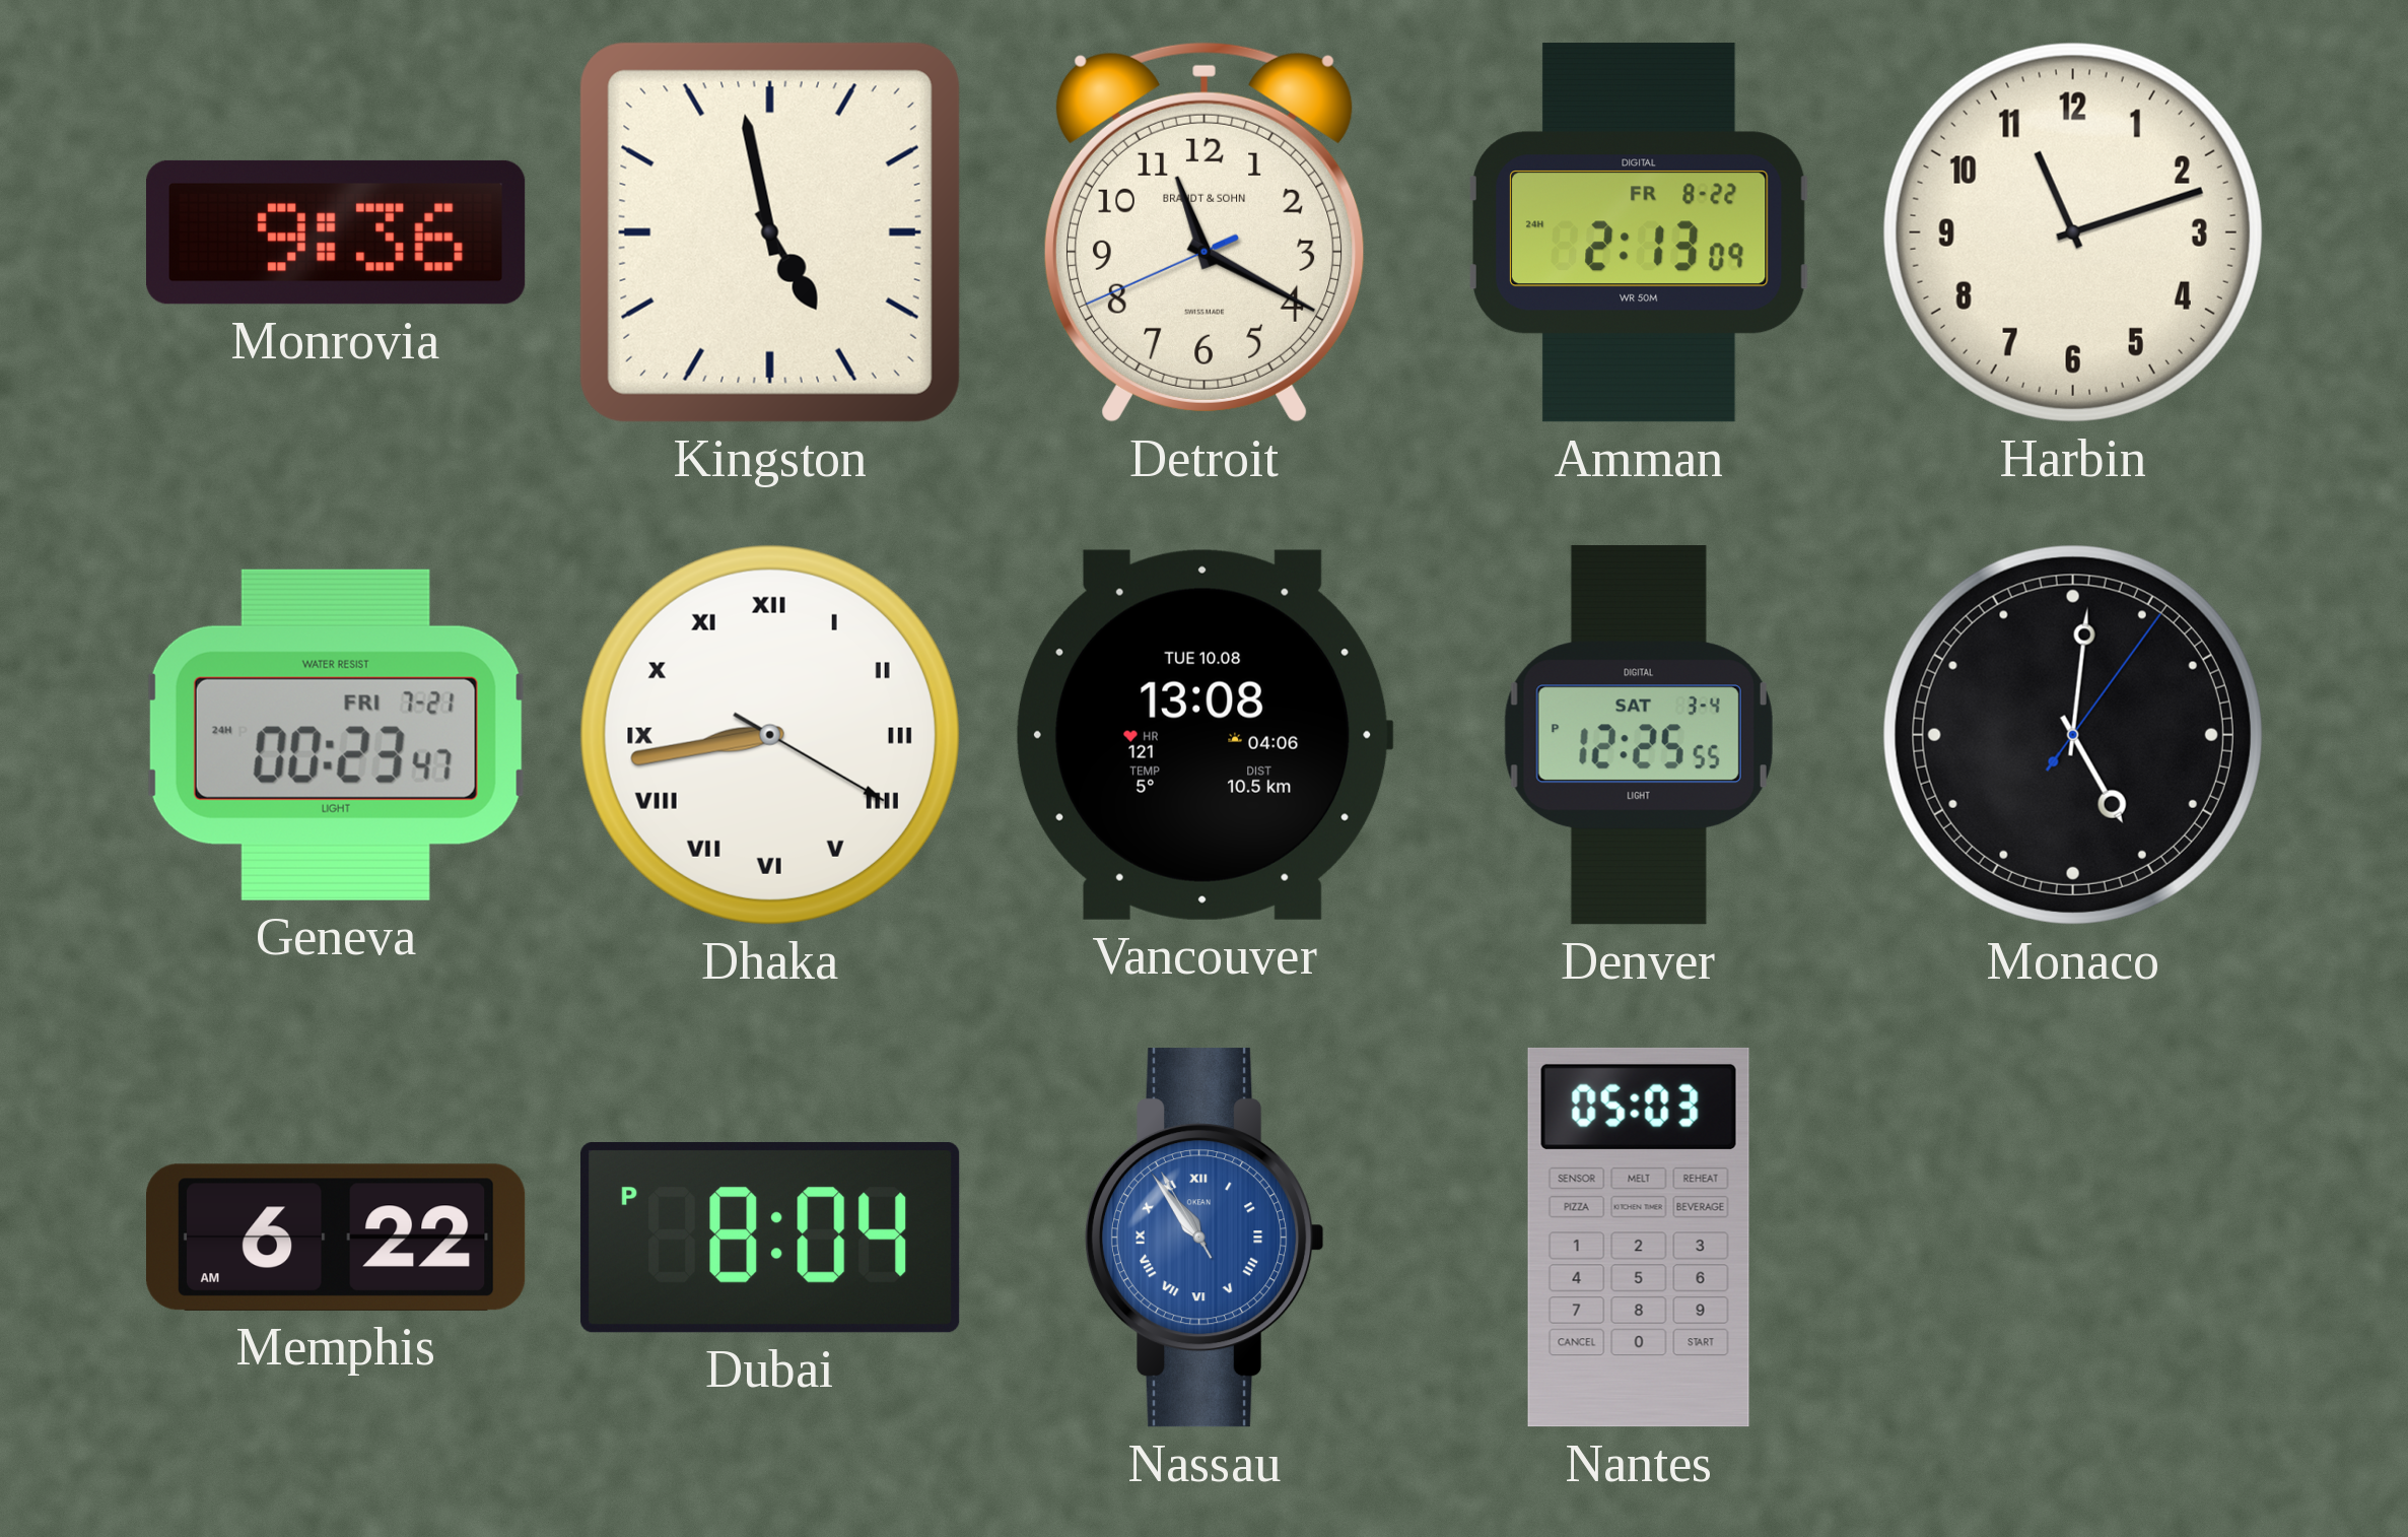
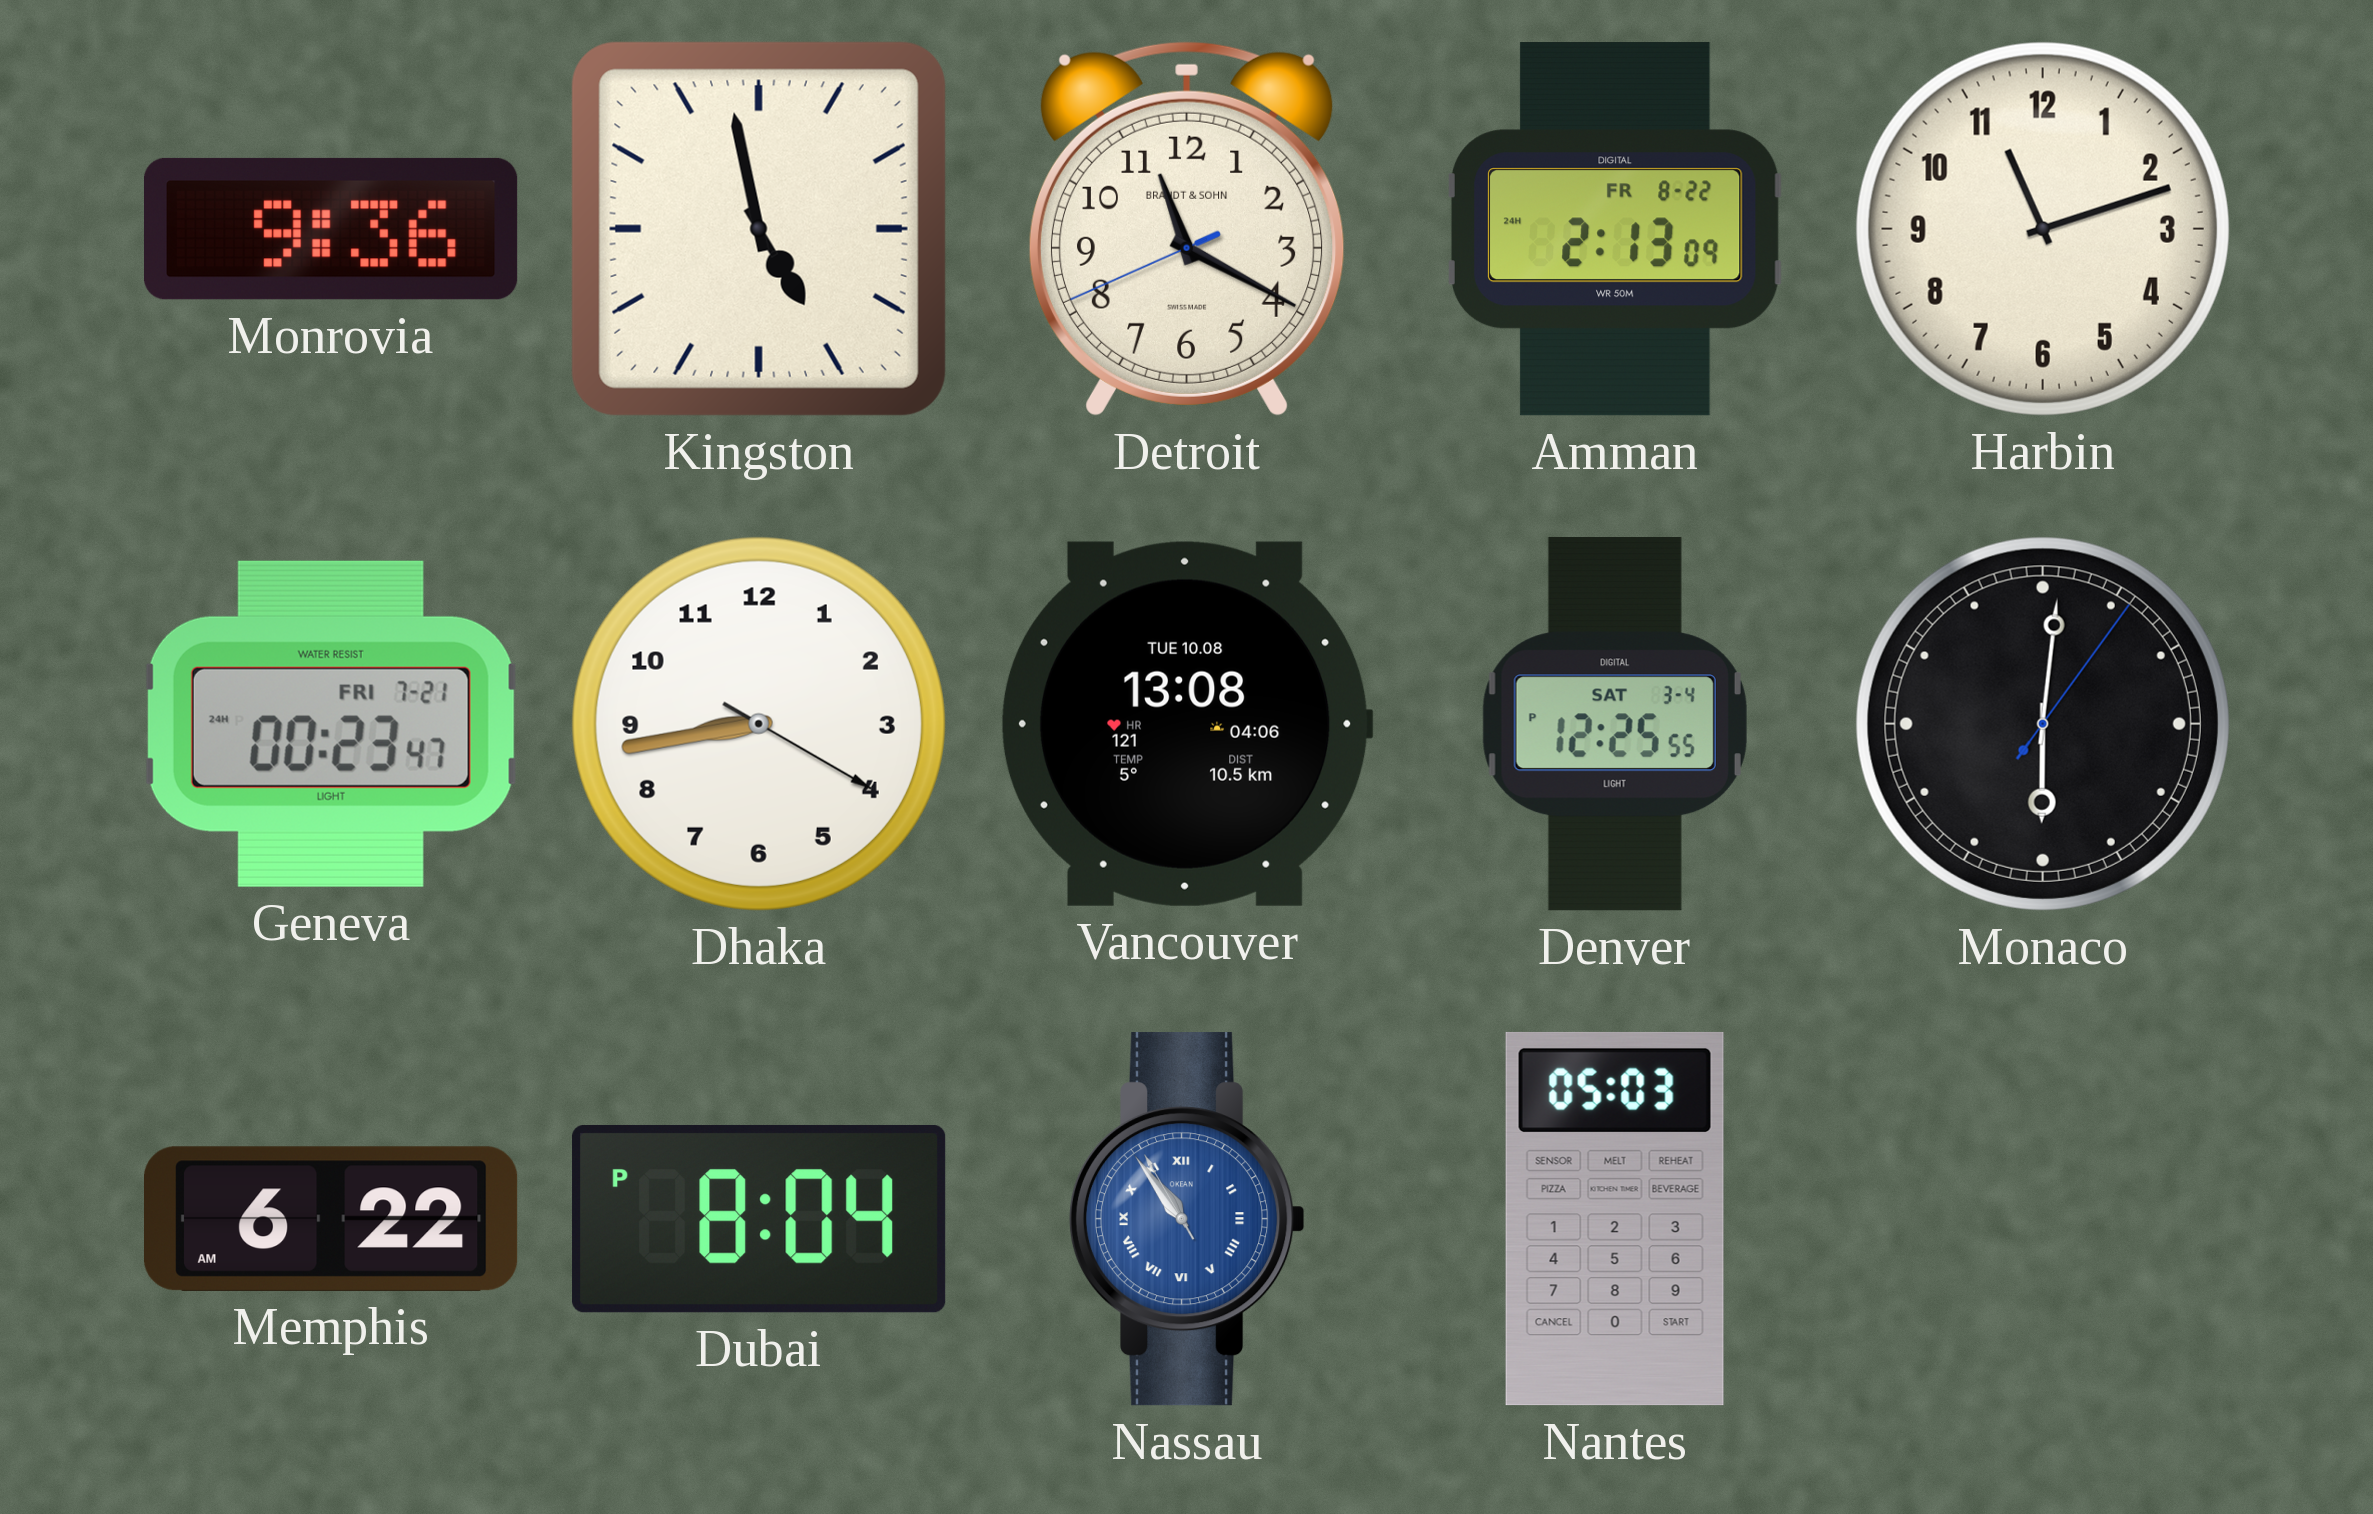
Dhaka numerals: Roman -> Arabic (759, 724)
Monaco: 5:01 -> 6:01 (2043, 724)
